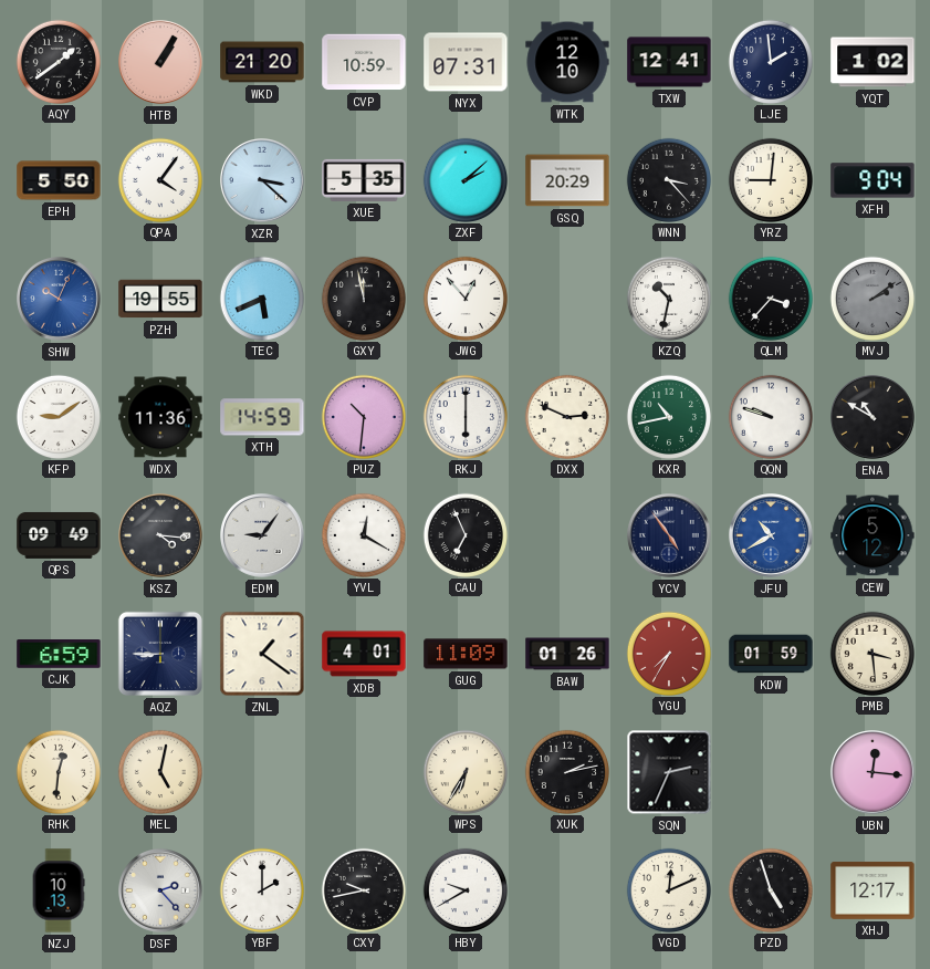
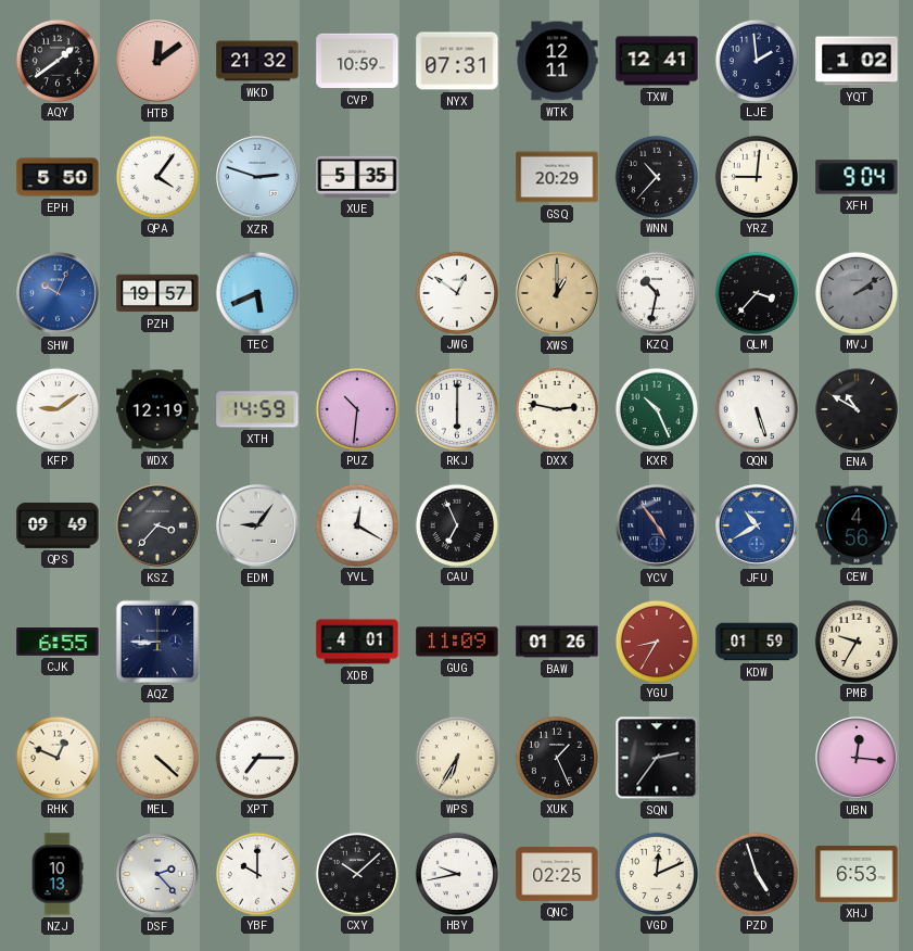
HTB: 1:05 -> 12:09 (158, 62)
WKD: 21:20 -> 21:32 (257, 61)
WTK: 12:10 -> 12:11 (557, 61)
XZR: 3:22 -> 2:48 (258, 178)
ZXF: 2:08 -> none (464, 179)
WNN: 3:23 -> 10:37 (656, 176)
PZH: 19:55 -> 19:57 (157, 293)
GXY: 11:58 -> none (363, 298)
JWG: 12:53 -> 12:51 (456, 292)
XWS: none -> 1:00 (558, 294)
WDX: 11:36 -> 12:19 (157, 409)
DXX: 2:49 -> 2:47 (556, 408)
KXR: 10:43 -> 10:26 (656, 408)
QQN: 9:48 -> 5:27 (756, 408)
KSZ: 4:16 -> 3:37 (158, 527)
CEW: 5:12 -> 4:56 (857, 525)
CJK: 6:59 -> 6:55 (58, 643)
ZNL: 1:21 -> none (262, 654)
YGU: 7:35 -> 8:35 (656, 641)
PMB: 3:29 -> 9:35 (855, 641)
RHK: 12:31 -> 12:49 (56, 757)
MEL: 5:02 -> 4:22 (156, 757)
XPT: none -> 7:15 (256, 757)
XUK: 2:13 -> 1:26 (556, 757)
SQN: 2:34 -> 2:36 (657, 758)
YBF: 2:00 -> 10:00 (256, 873)
CXY: 9:43 -> 10:08 (356, 873)
HBY: 9:40 -> 9:43 (456, 873)
QNC: none -> 02:25 (557, 874)
XHJ: 12:17 -> 6:53 (857, 874)
